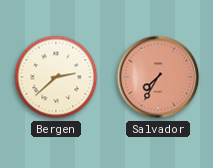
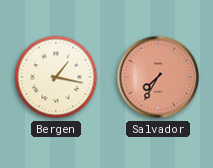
Bergen: 2:38 -> 1:17 (56, 77)
